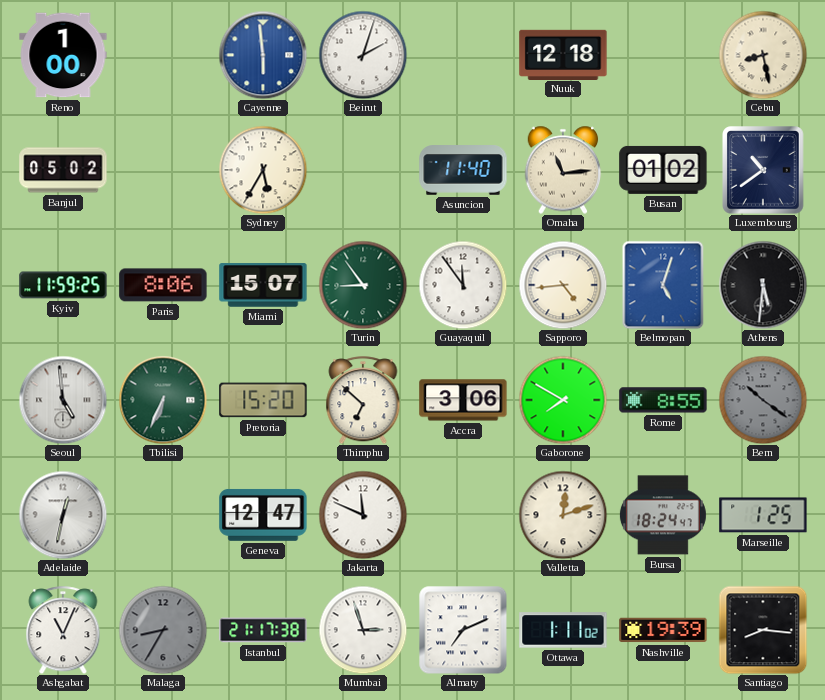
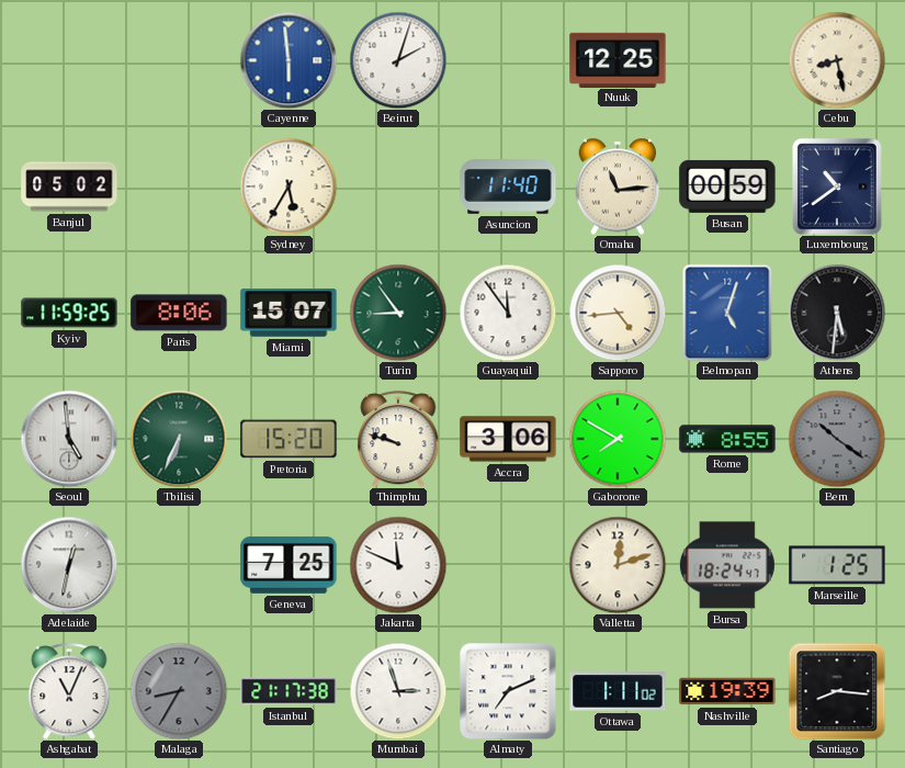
Reno: 1:00 -> none (63, 55)
Nuuk: 12:18 -> 12:25 (618, 59)
Busan: 01:02 -> 00:59 (727, 187)
Thimphu: 6:52 -> 9:48 (398, 439)
Geneva: 12:47 -> 7:25 (289, 565)
